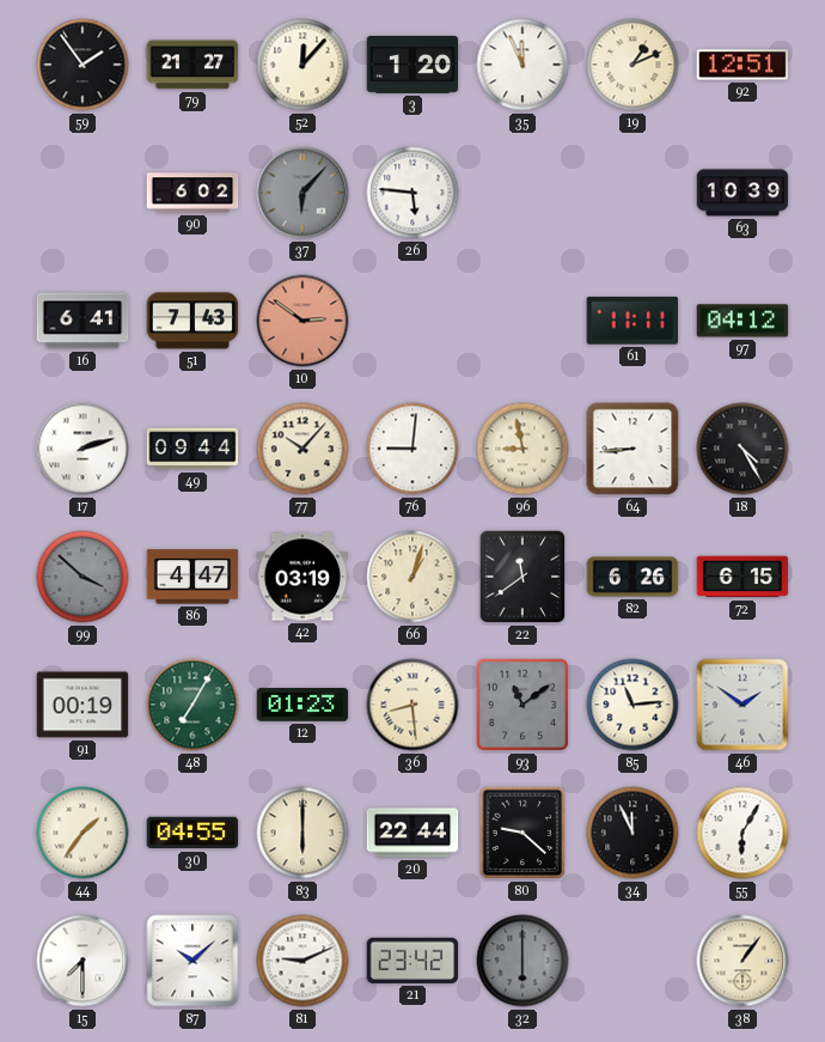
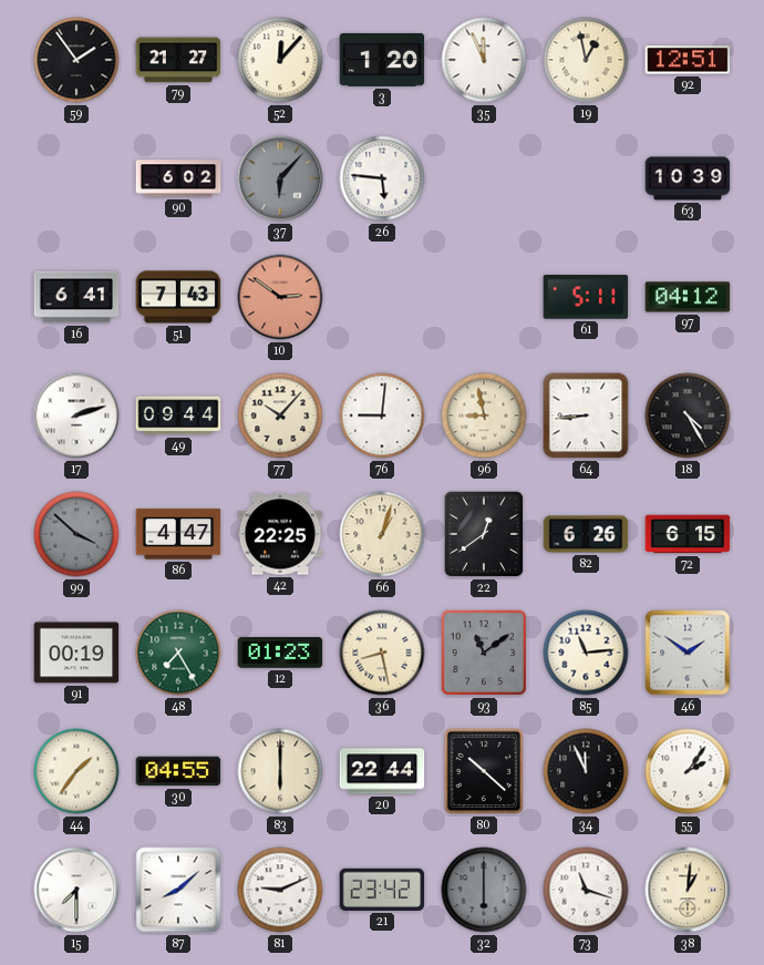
19: 1:11 -> 12:58 (586, 60)
61: 11:11 -> 5:11 (586, 297)
42: 03:19 -> 22:25 (280, 534)
22: 11:39 -> 12:39 (484, 534)
48: 7:05 -> 7:25 (178, 653)
36: 8:29 -> 8:28 (382, 653)
80: 9:22 -> 10:22 (484, 771)
55: 6:05 -> 2:06 (688, 771)
87: 10:08 -> 8:08 (178, 890)
73: none -> 11:18 (586, 890)
38: 1:06 -> 1:01 (688, 890)
